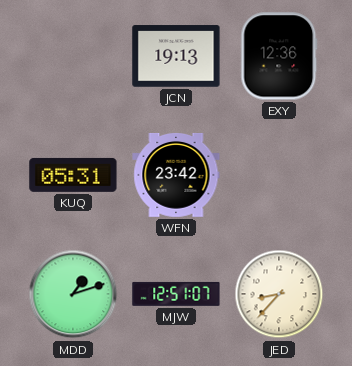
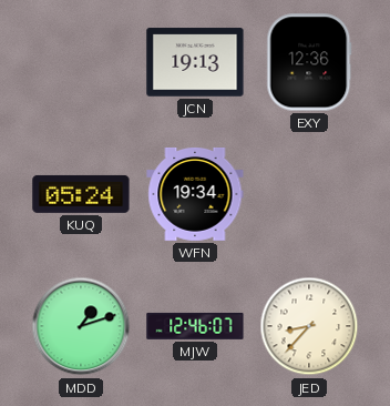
KUQ: 05:31 -> 05:24 (81, 194)
WFN: 23:42 -> 19:34 (195, 195)
MJW: 12:51 -> 12:46 (195, 326)
